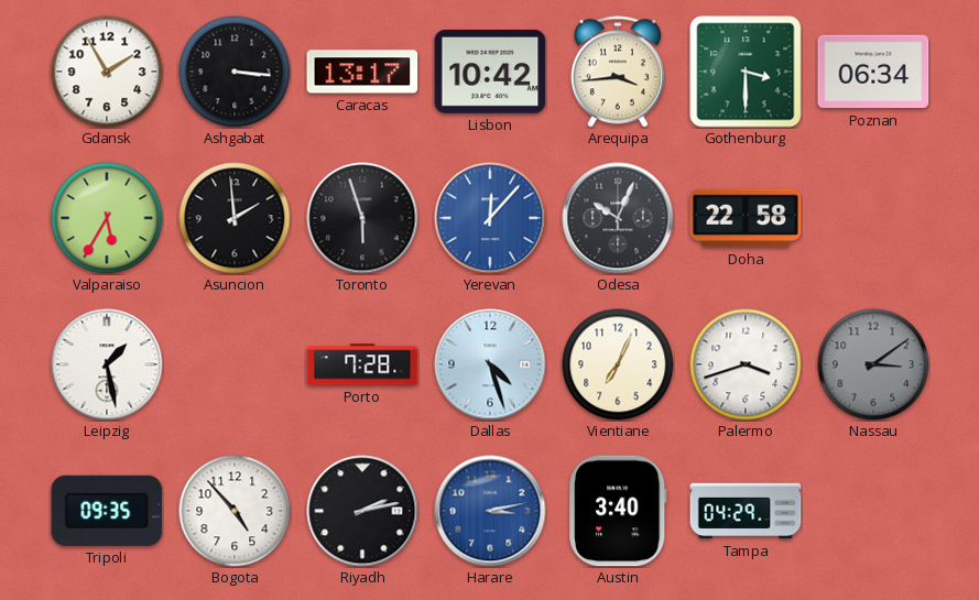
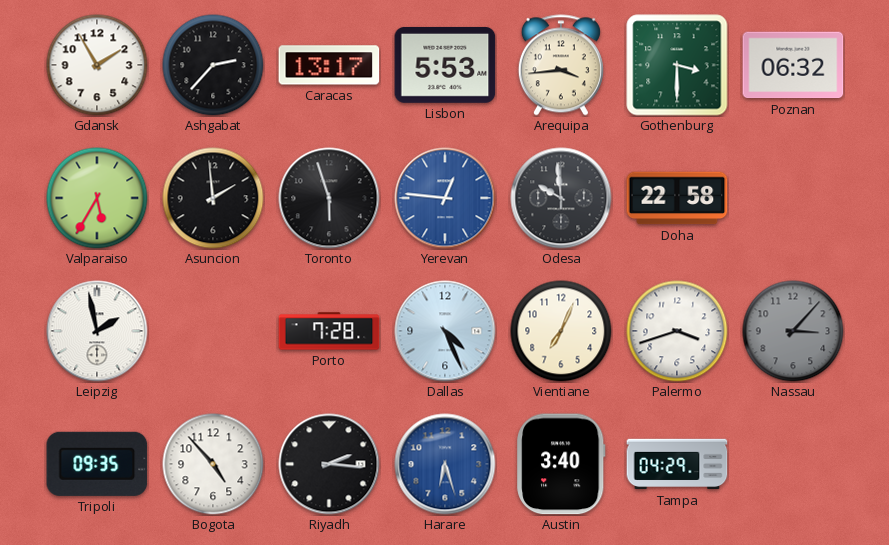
Ashgabat: 3:16 -> 2:37 (213, 65)
Lisbon: 10:42 -> 5:53 (445, 65)
Poznan: 06:34 -> 06:32 (793, 65)
Yerevan: 12:07 -> 12:46 (445, 198)
Odesa: 10:04 -> 9:59 (561, 198)
Leipzig: 1:28 -> 1:58 (97, 331)
Dallas: 4:27 -> 4:26 (445, 331)
Nassau: 3:09 -> 3:07 (793, 331)
Riyadh: 2:13 -> 2:16 (329, 464)
Harare: 3:13 -> 6:27 (445, 464)
